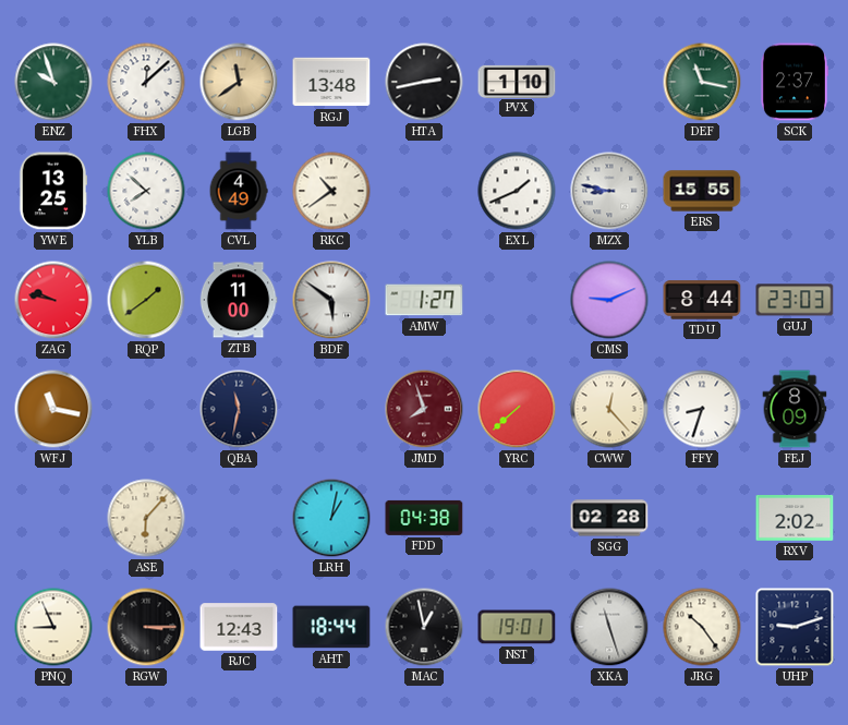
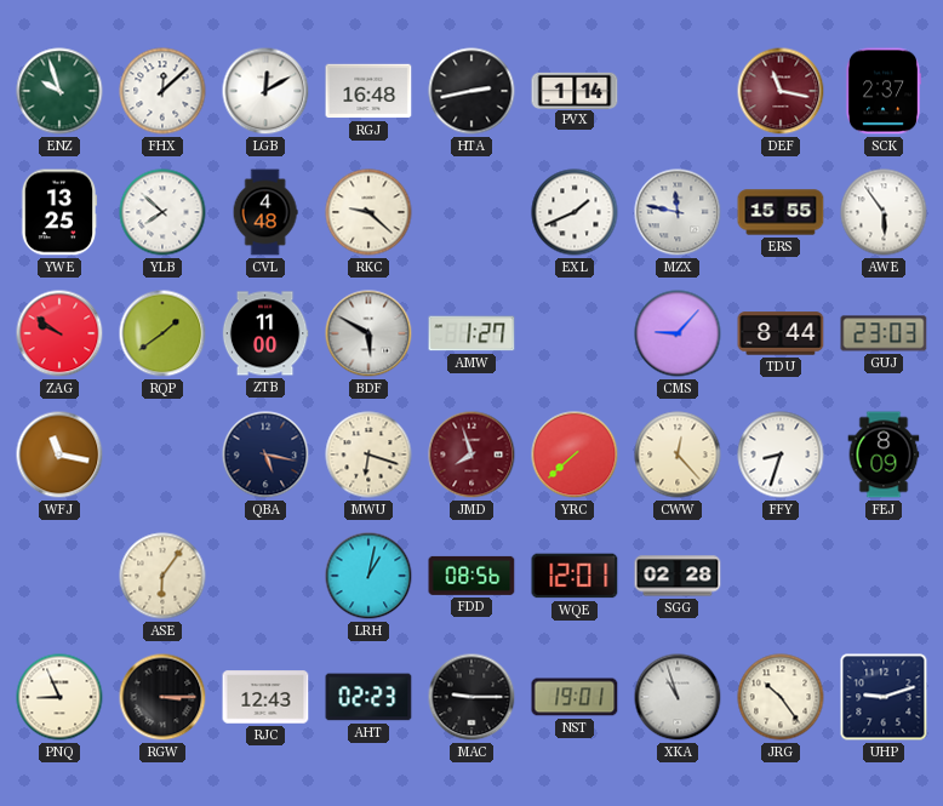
LGB: 11:39 -> 12:10 (265, 91)
LGB dial: champagne -> white (265, 91)
RGJ: 13:48 -> 16:48 (368, 91)
PVX: 1:10 -> 1:14 (575, 90)
DEF dial: green -> burgundy (781, 91)
CVL: 4:49 -> 4:48 (265, 212)
RKC: 10:39 -> 9:22 (368, 212)
MZX: 8:47 -> 11:47 (678, 212)
AWE: none -> 5:54 (884, 212)
ZAG: 9:47 -> 9:51 (59, 333)
BDF: 5:51 -> 5:50 (368, 333)
CMS: 9:11 -> 9:07 (678, 333)
QBA: 11:32 -> 5:17 (265, 455)
MWU: none -> 6:18 (368, 455)
ASE: 6:07 -> 6:06 (162, 576)
FDD: 04:38 -> 08:56 (471, 576)
WQE: none -> 12:01 (575, 576)
RXV: 2:02 -> none (795, 519)
AHT: 18:44 -> 02:23 (368, 697)
MAC: 12:58 -> 9:15 (471, 697)
XKA: 11:27 -> 10:57 (678, 697)
